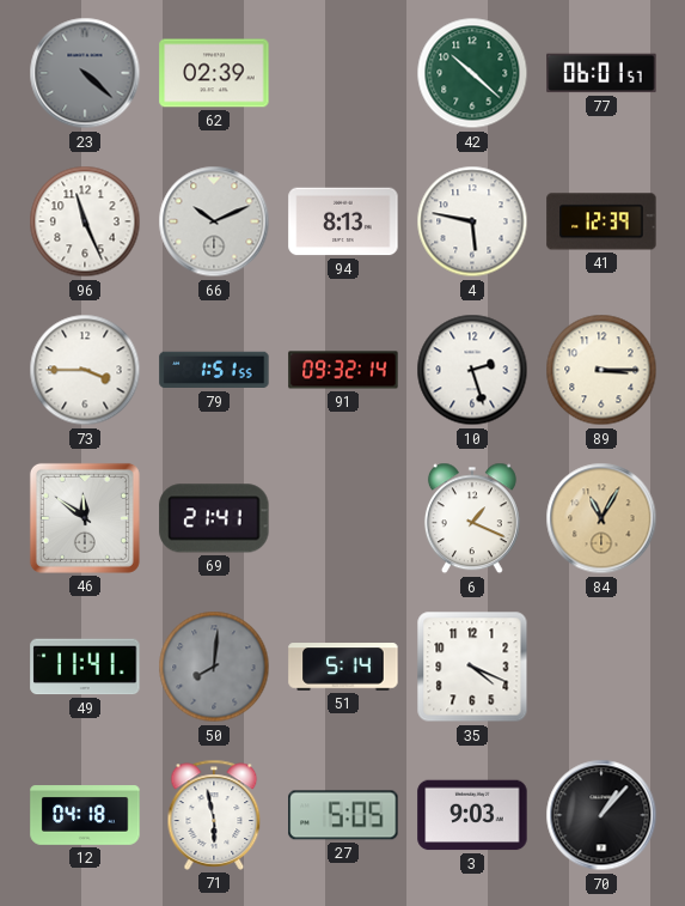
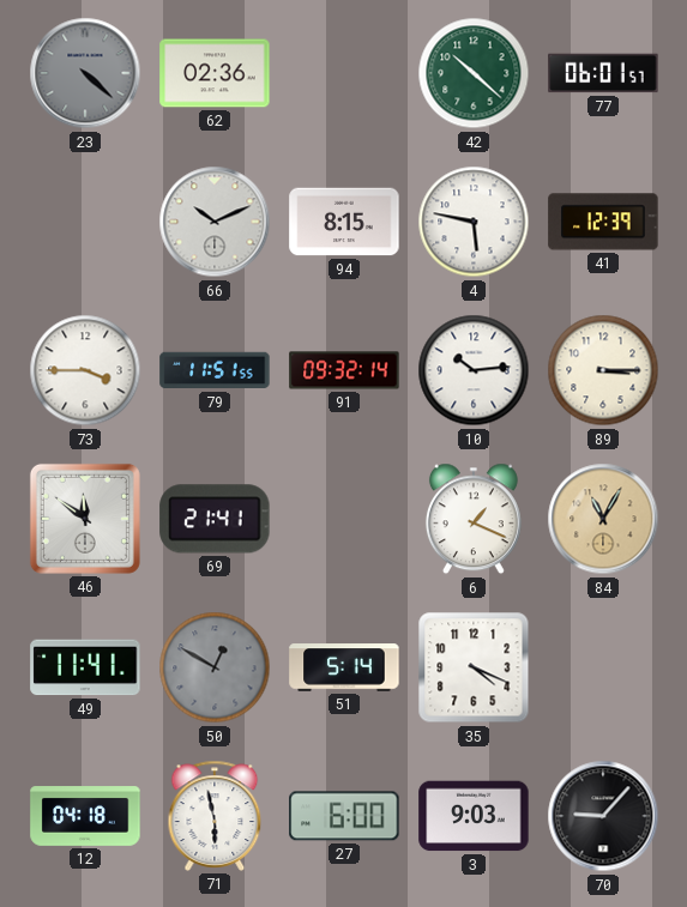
62: 02:39 -> 02:36 (215, 73)
96: 11:26 -> none (85, 221)
94: 8:13 -> 8:15 (344, 222)
79: 1:51 -> 11:51 (215, 370)
10: 2:27 -> 10:14 (474, 370)
50: 8:01 -> 12:50 (215, 667)
27: 5:05 -> 6:00 (344, 816)
70: 1:07 -> 9:07 (603, 816)
